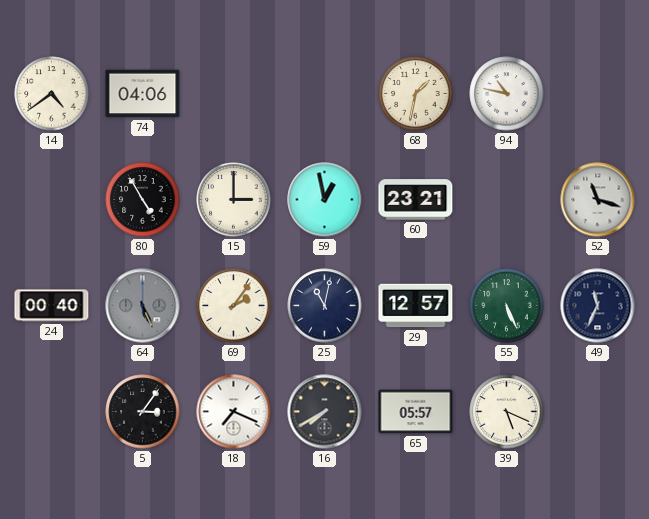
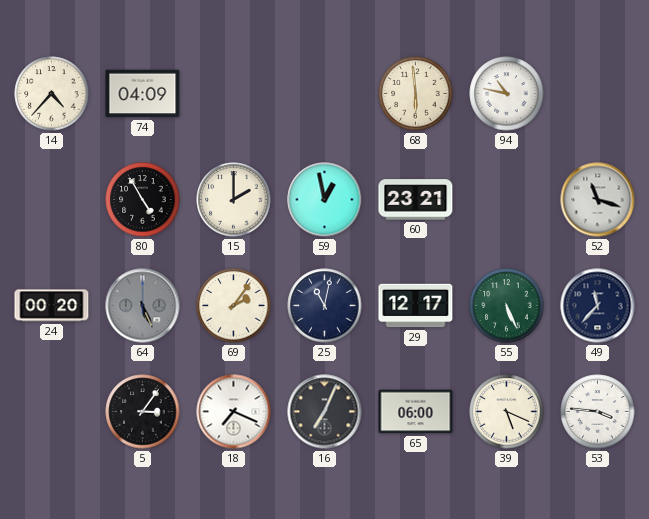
14: 4:39 -> 4:37 (52, 94)
74: 04:06 -> 04:09 (143, 94)
68: 1:32 -> 5:59 (416, 94)
15: 3:00 -> 2:00 (234, 200)
24: 00:40 -> 00:20 (52, 306)
29: 12:57 -> 12:17 (416, 306)
49: 11:34 -> 11:37 (598, 306)
16: 7:40 -> 7:04 (325, 412)
65: 05:57 -> 06:00 (416, 412)
53: none -> 3:46 (598, 412)
